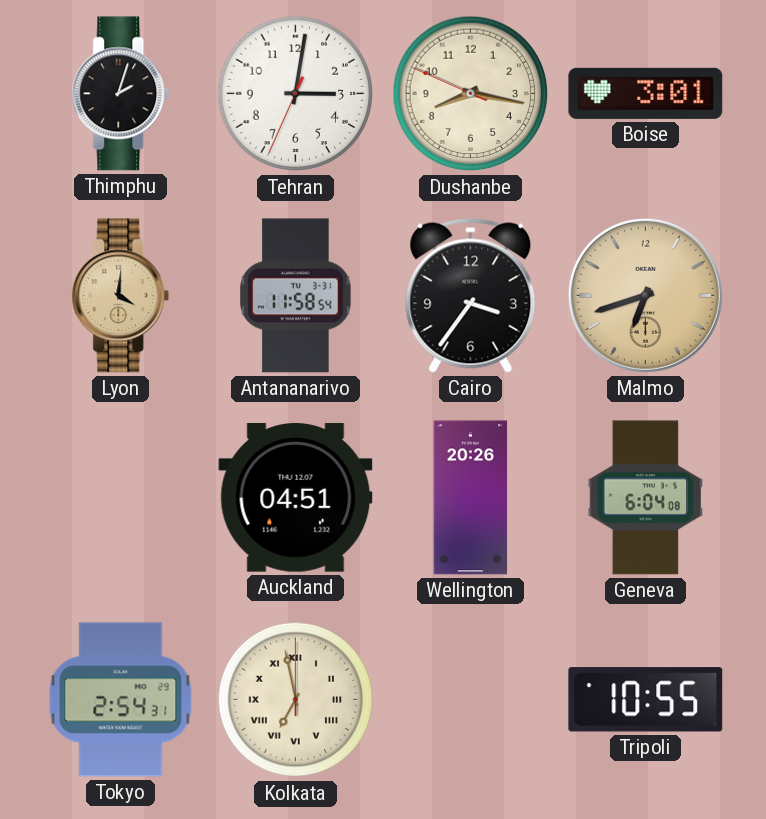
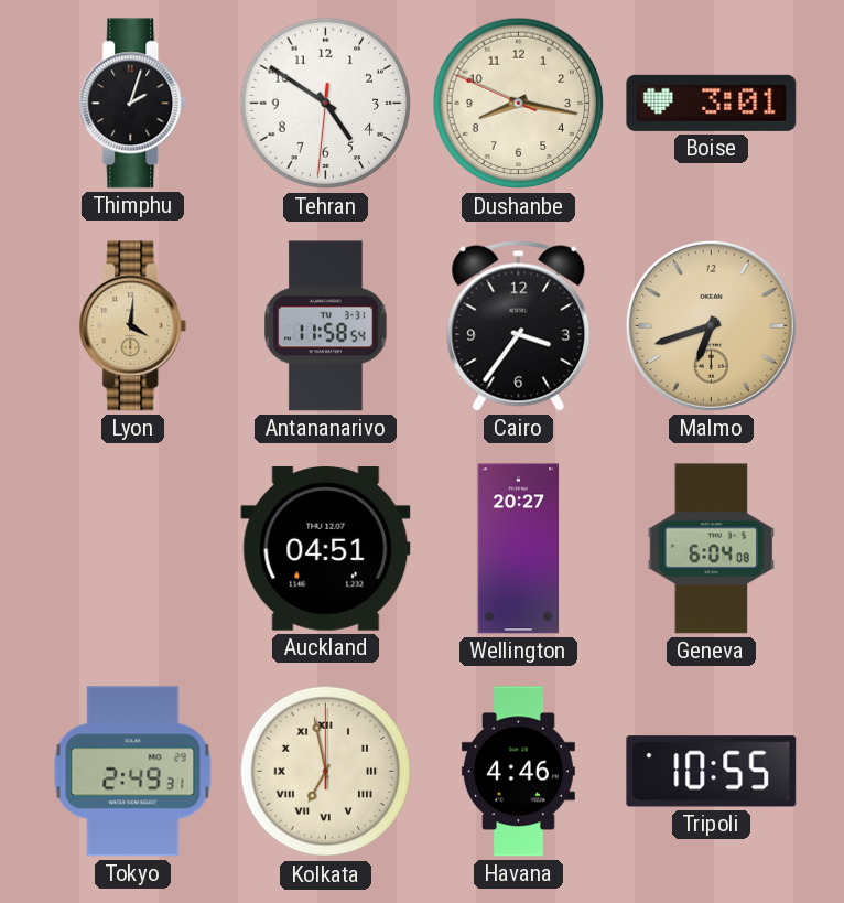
Tehran: 3:01 -> 4:50 (326, 104)
Wellington: 20:26 -> 20:27 (519, 549)
Tokyo: 2:54 -> 2:49 (133, 772)
Havana: none -> 4:46 (518, 772)
